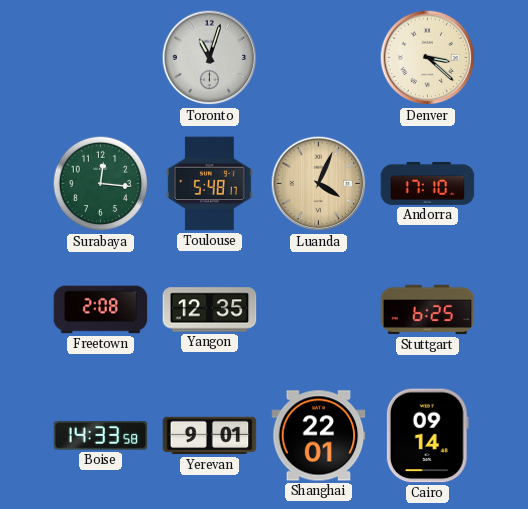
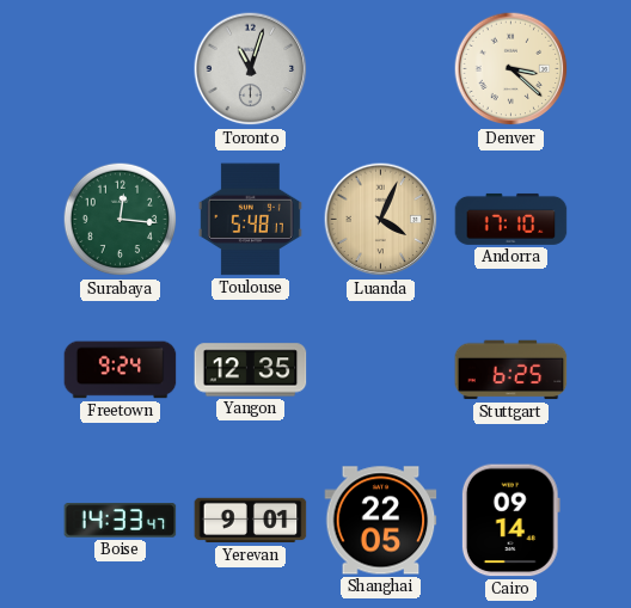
Freetown: 2:08 -> 9:24 (121, 370)
Boise: 14:33:58 -> 14:33:47 (121, 521)
Shanghai: 22:01 -> 22:05 (381, 521)
